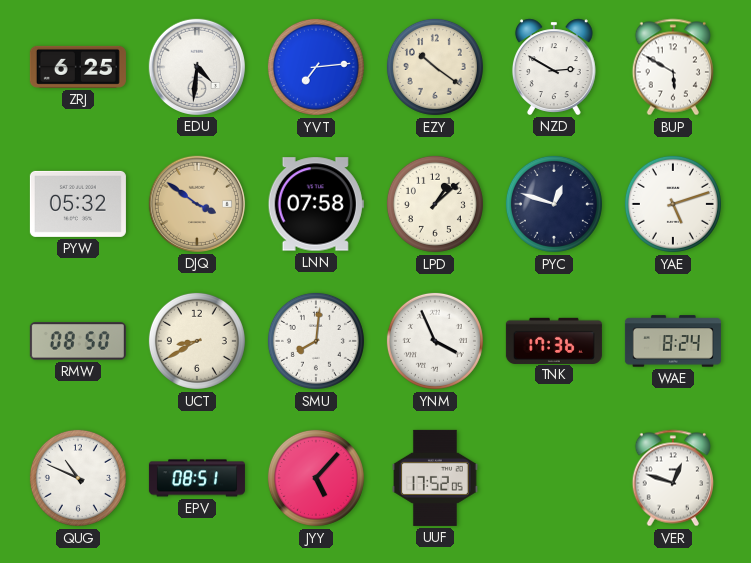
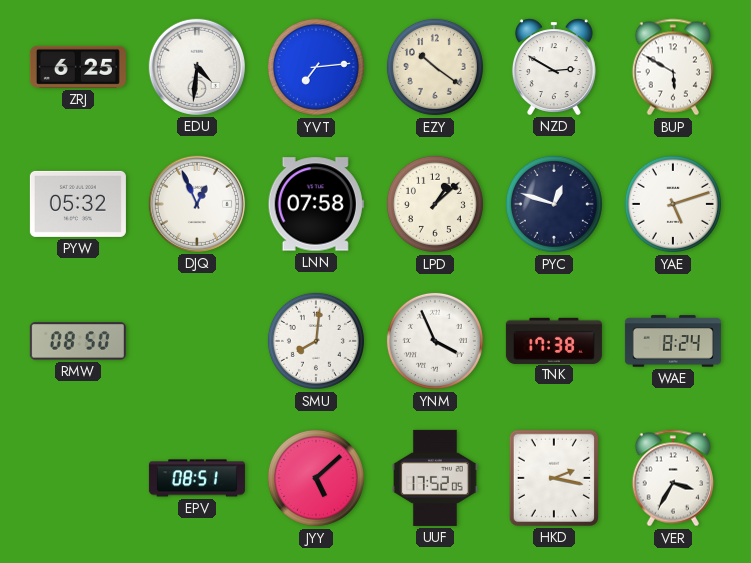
DJQ: 3:51 -> 12:56 (197, 204)
DJQ dial: champagne -> white (197, 204)
UCT: 8:40 -> none (197, 341)
TNK: 17:36 -> 17:38 (554, 340)
QUG: 10:49 -> none (78, 478)
JYY: 5:07 -> 5:08 (316, 478)
HKD: none -> 2:17 (554, 478)
VER: 12:48 -> 3:35 (672, 478)
